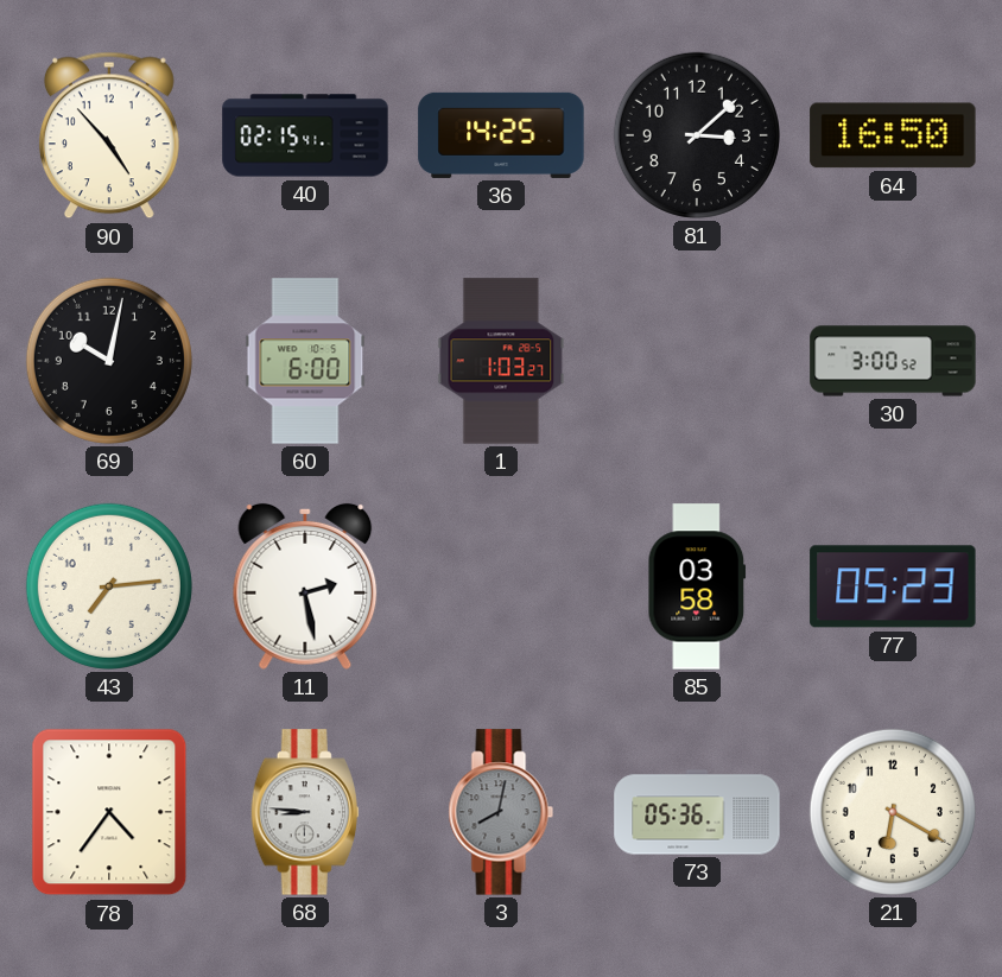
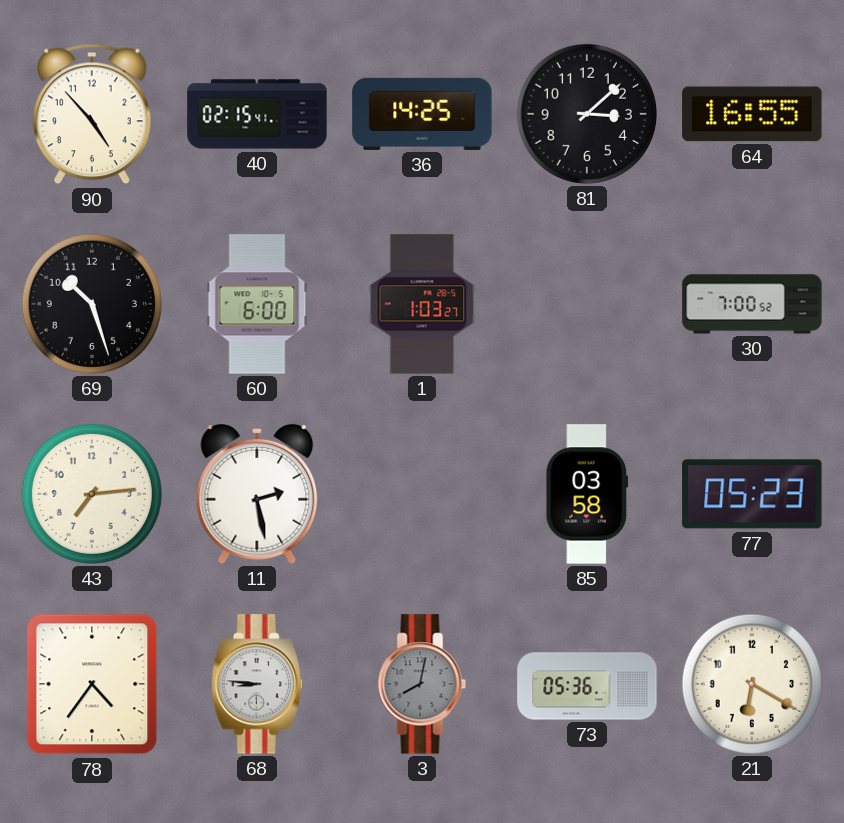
64: 16:50 -> 16:55 (752, 114)
69: 10:02 -> 10:27 (92, 304)
30: 3:00 -> 7:00 (752, 304)
